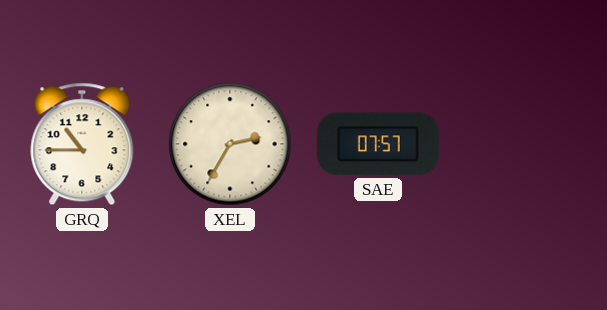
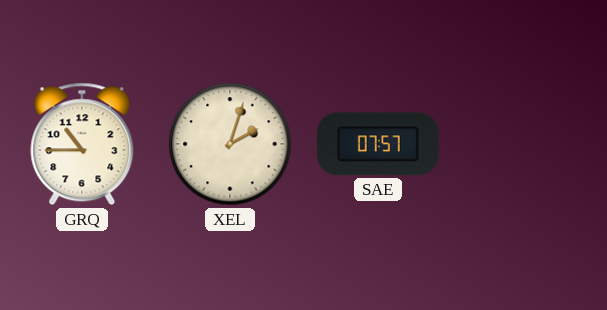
XEL: 2:35 -> 2:03 (230, 144)
